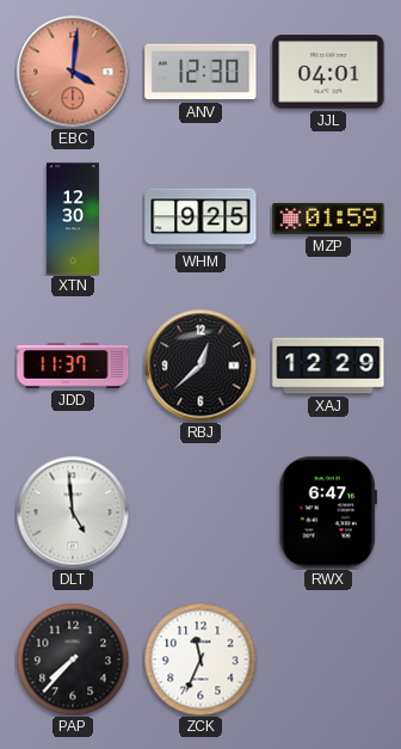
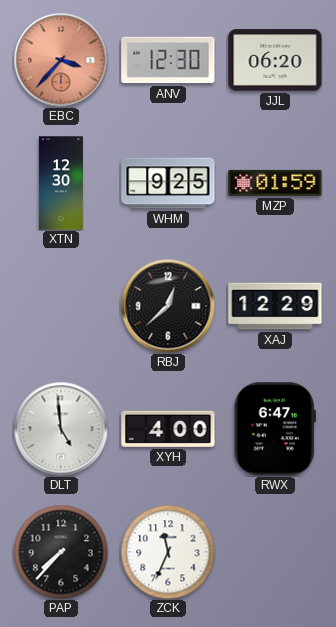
EBC: 4:01 -> 3:37 (61, 60)
JJL: 04:01 -> 06:20 (275, 60)
JDD: 11:37 -> none (73, 366)
XYH: none -> 4:00 (168, 429)
